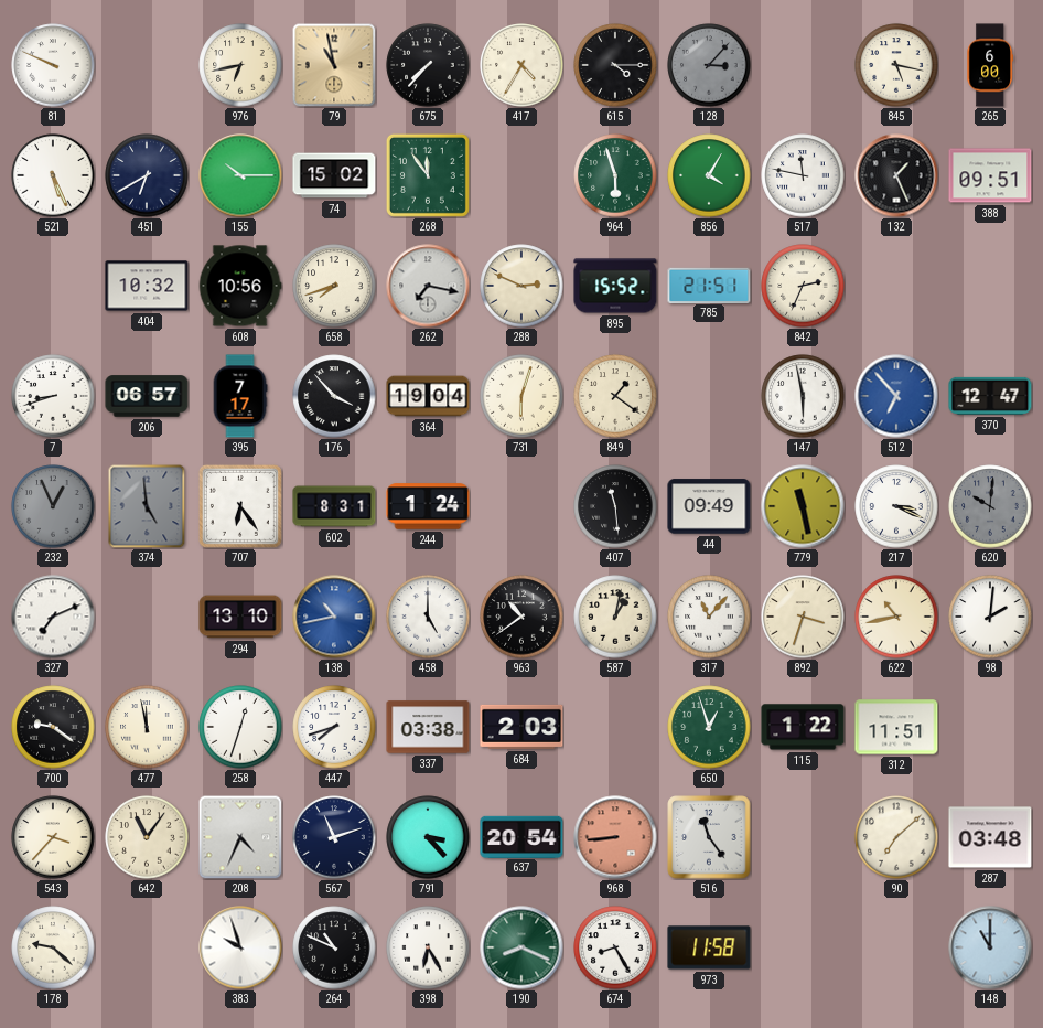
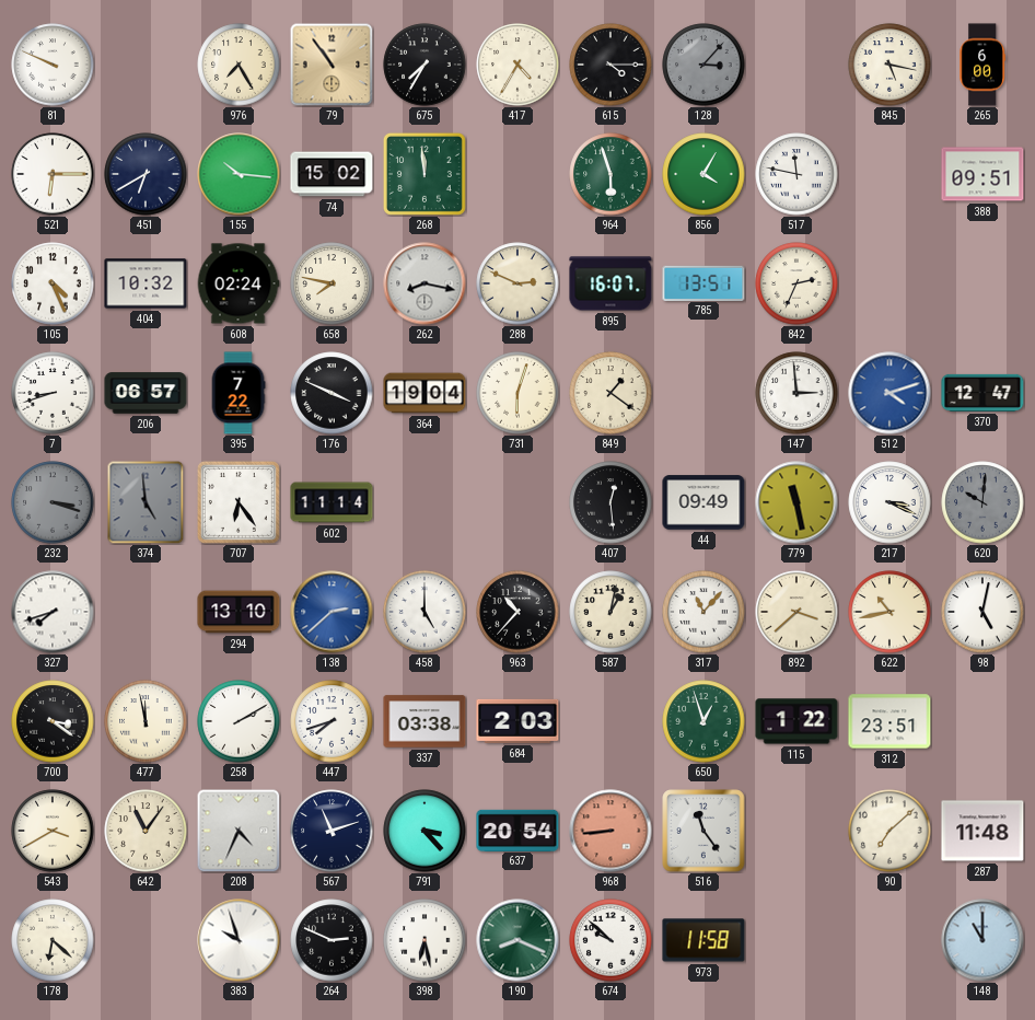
976: 6:43 -> 7:25 (239, 65)
79: 10:58 -> 10:54 (332, 65)
675: 7:37 -> 7:35 (425, 65)
521: 5:26 -> 6:15 (53, 174)
155: 10:15 -> 10:16 (239, 174)
268: 11:54 -> 11:59 (425, 174)
132: 1:26 -> none (896, 175)
105: none -> 4:26 (53, 283)
608: 10:56 -> 02:24 (239, 283)
658: 7:42 -> 7:47 (332, 283)
262: 7:17 -> 8:17 (425, 283)
895: 15:52 -> 16:07 (610, 283)
785: 21:51 -> 13:51 (703, 282)
395: 7:17 -> 7:22 (239, 393)
176: 3:53 -> 3:49 (332, 393)
147: 5:58 -> 2:59 (796, 393)
512: 6:53 -> 4:12 (889, 393)
232: 12:56 -> 3:18 (53, 502)
602: 8:31 -> 11:14 (332, 502)
244: 1:24 -> none (428, 506)
407: 11:29 -> 12:29 (610, 502)
327: 7:11 -> 7:42 (53, 612)
138: 10:43 -> 2:38 (332, 612)
963: 10:39 -> 10:37 (517, 612)
892: 3:33 -> 3:38 (796, 612)
98: 2:01 -> 5:02 (982, 612)
700: 9:21 -> 3:21 (53, 721)
258: 12:33 -> 2:10 (239, 721)
312: 11:51 -> 23:51 (889, 721)
543: 3:37 -> 3:40 (53, 831)
287: 03:48 -> 11:48 (982, 831)
178: 9:22 -> 6:22 (53, 940)
264: 10:49 -> 2:49 (332, 940)
398: 6:25 -> 6:28 (425, 940)
674: 8:25 -> 9:52 (610, 940)
